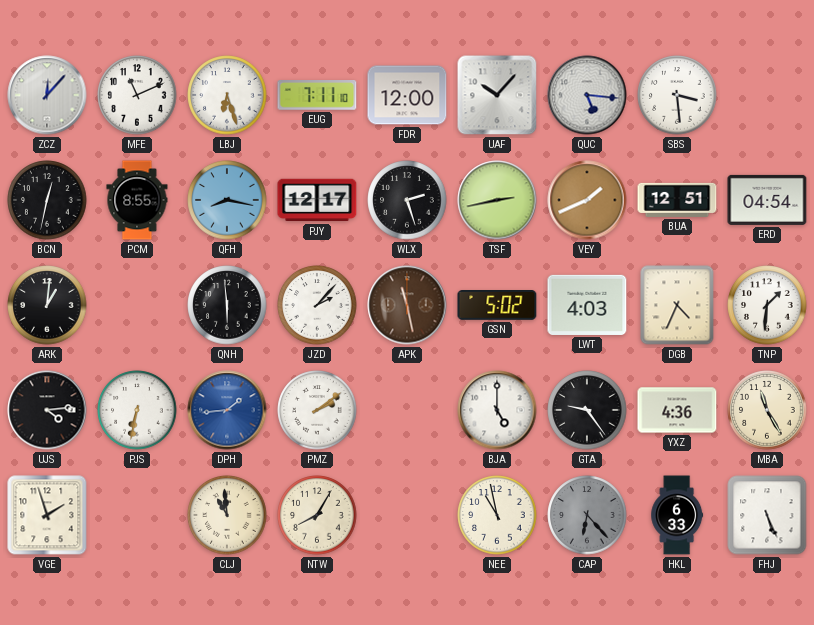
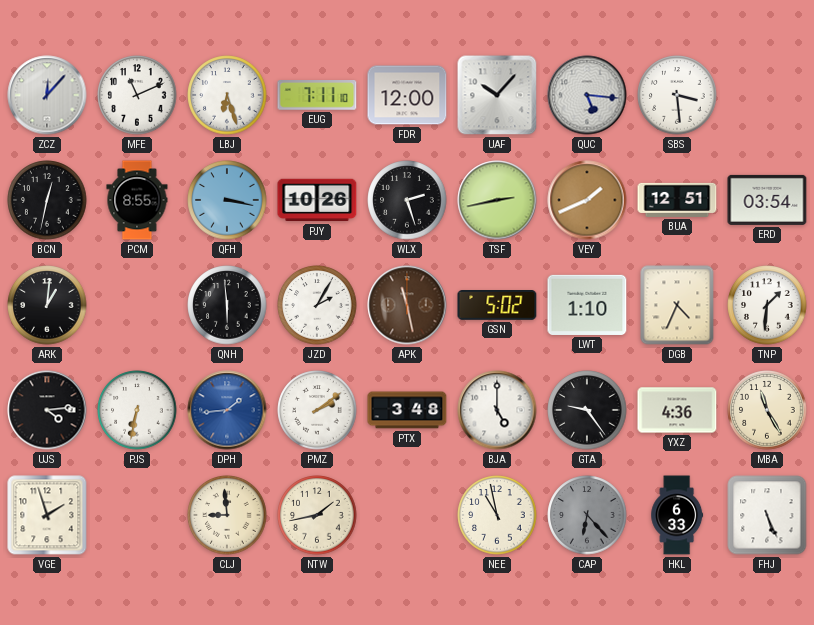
QFH: 8:17 -> 3:17 (227, 200)
PJY: 12:17 -> 10:26 (317, 200)
ERD: 04:54 -> 03:54 (767, 200)
JZD: 2:07 -> 2:05 (317, 305)
LWT: 4:03 -> 1:10 (587, 305)
PTX: none -> 3:48 (407, 410)
CLJ: 10:59 -> 8:59 (227, 515)
NTW: 8:05 -> 1:43 (317, 515)
